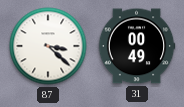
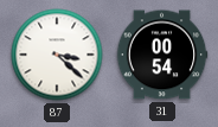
31: 00:49 -> 00:54 (162, 55)
